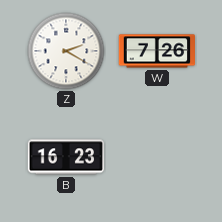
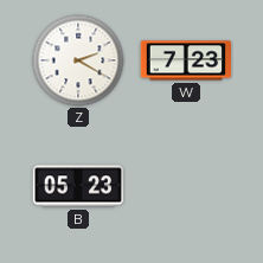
W: 7:26 -> 7:23 (186, 60)
B: 16:23 -> 05:23 (77, 186)
